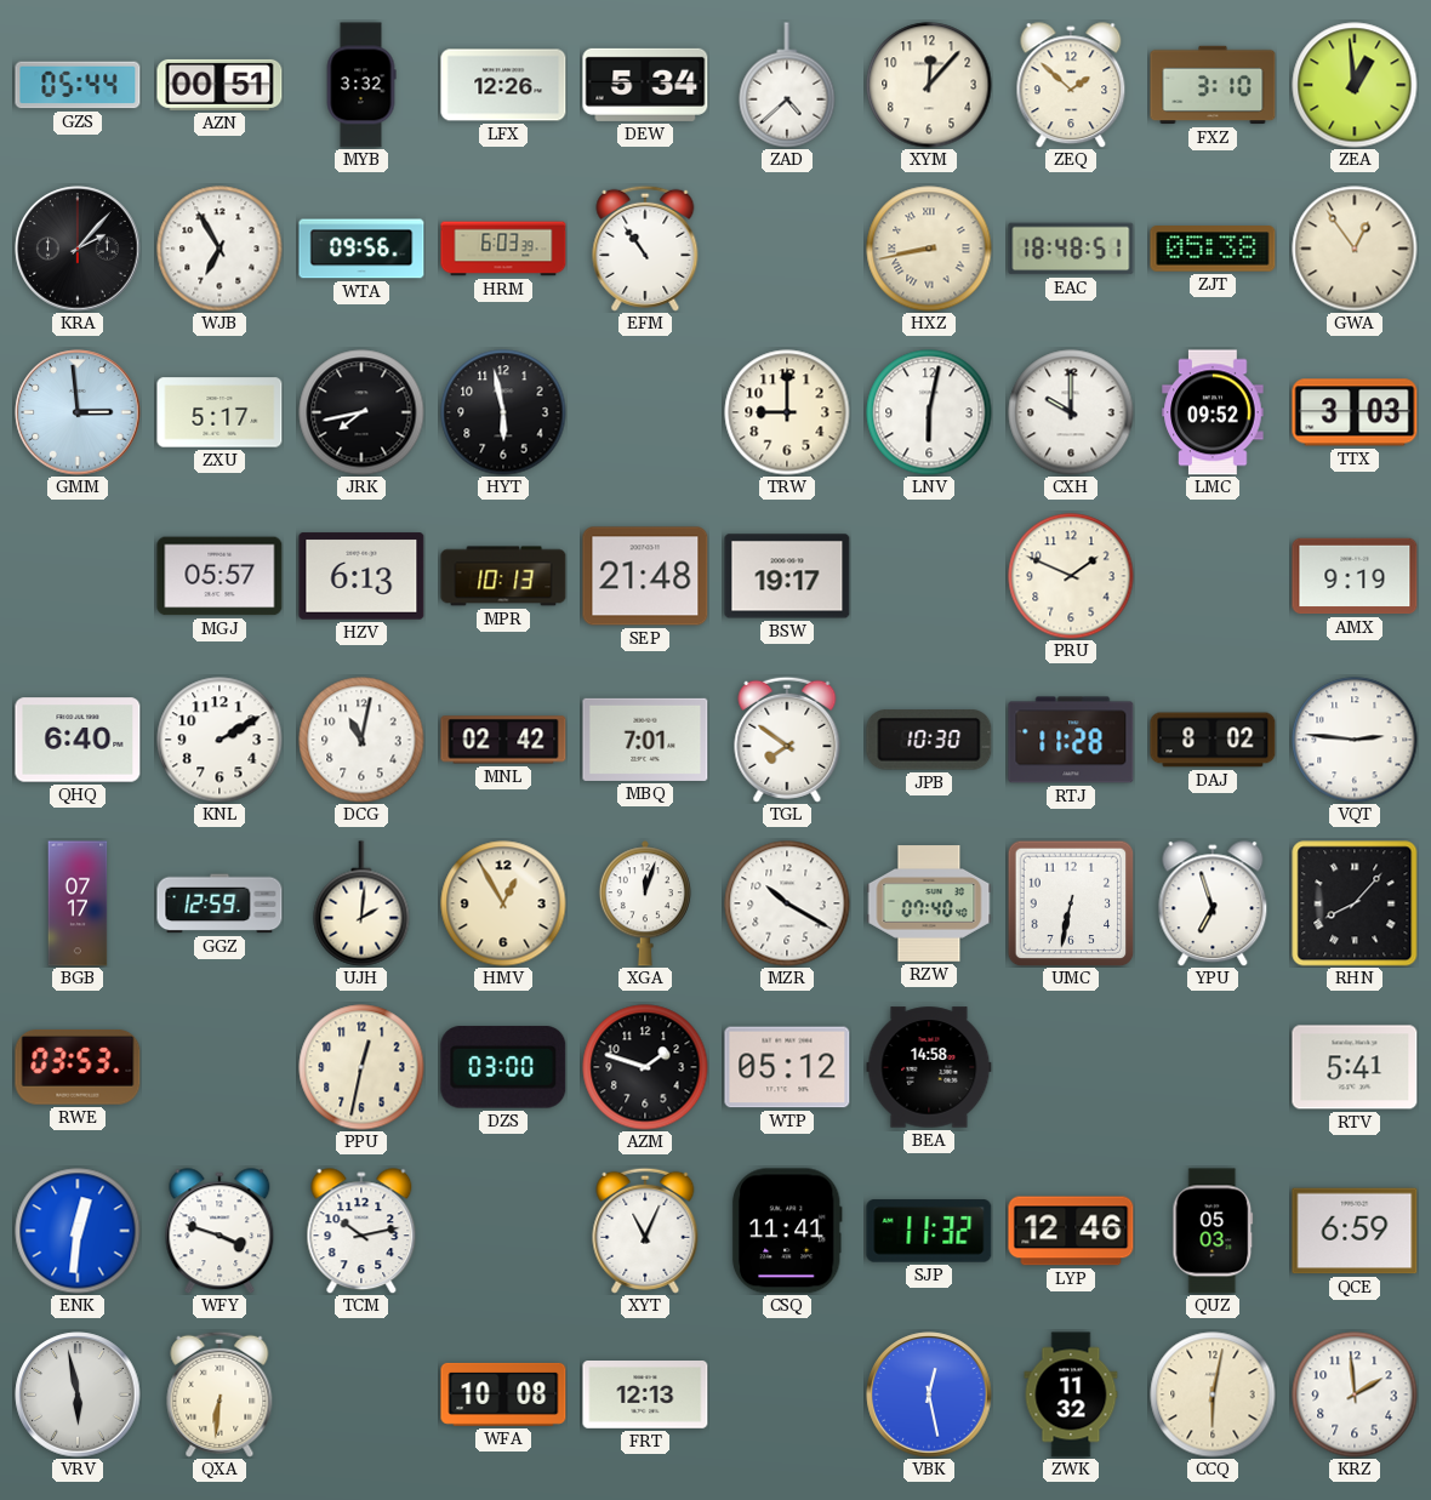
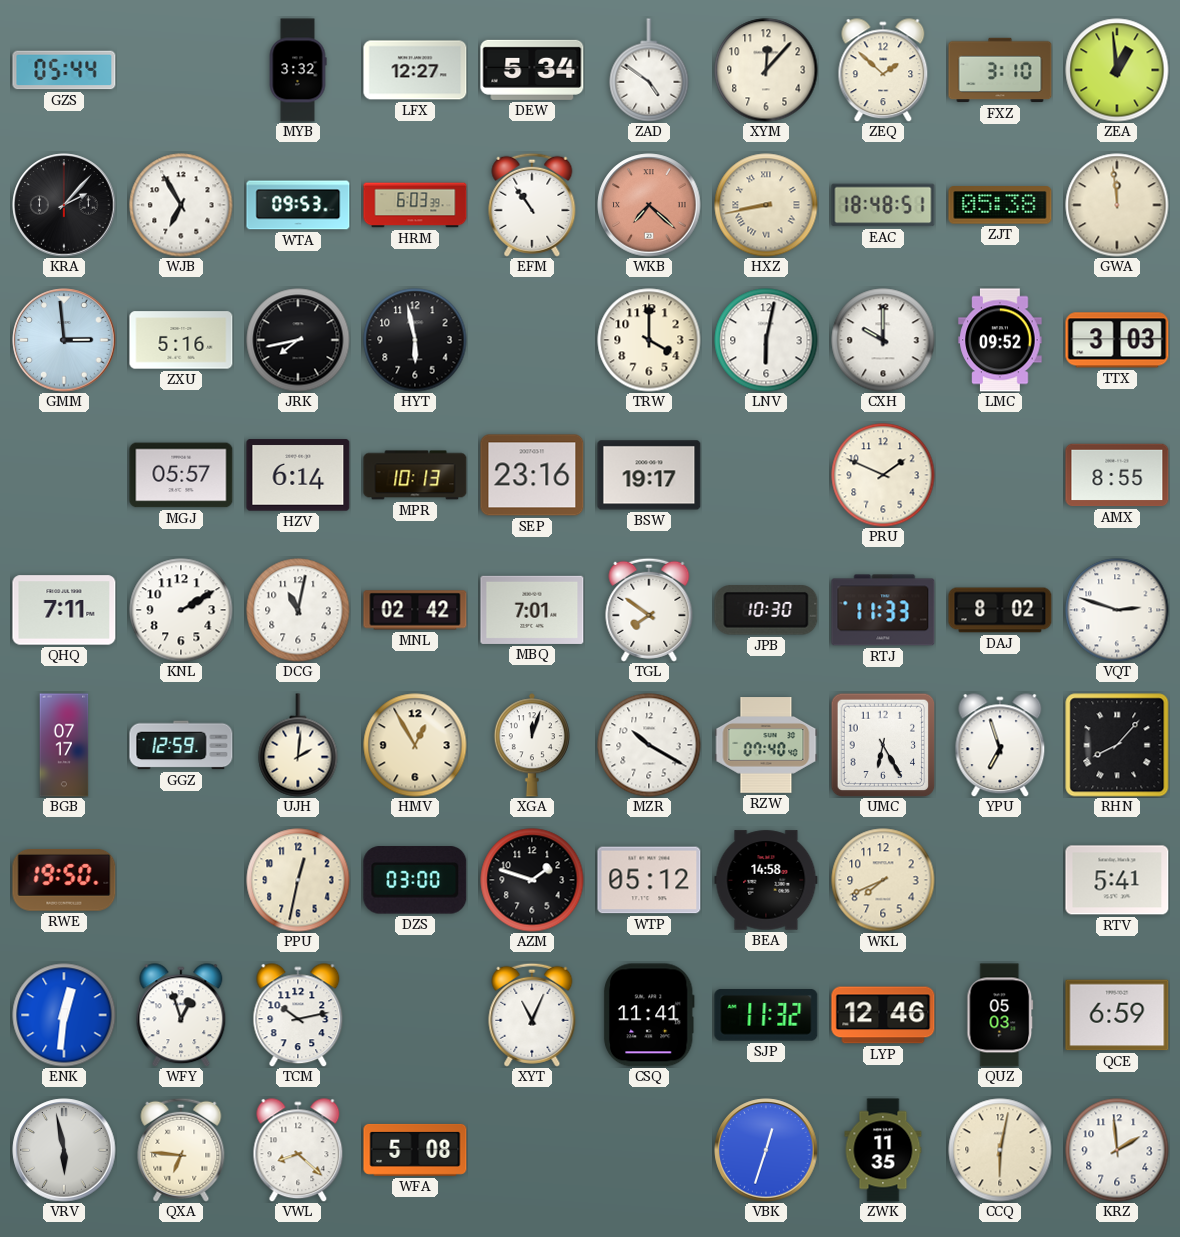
AZN: 00:51 -> none (220, 85)
LFX: 12:26 -> 12:27 (415, 70)
ZAD: 4:38 -> 4:51 (649, 70)
WTA: 09:56 -> 09:53 (298, 205)
WKB: none -> 7:22 (649, 205)
GWA: 12:54 -> 11:59 (1117, 205)
ZXU: 5:17 -> 5:16 (181, 340)
TRW: 9:00 -> 4:00 (649, 340)
HZV: 6:13 -> 6:14 (298, 475)
SEP: 21:48 -> 23:16 (532, 475)
AMX: 9:19 -> 8:55 (1117, 475)
QHQ: 6:40 -> 7:11 (64, 610)
RTJ: 11:28 -> 11:33 (883, 610)
VQT: 2:46 -> 2:48 (1117, 610)
UMC: 6:32 -> 6:25 (883, 745)
RWE: 03:53 -> 19:50 (64, 881)
WKL: none -> 7:41 (883, 880)
WFY: 3:48 -> 12:57 (181, 1015)
QXA: 6:31 -> 6:46 (181, 1150)
VWL: none -> 8:22 (298, 1150)
WFA: 10:08 -> 5:08 (415, 1150)
FRT: 12:13 -> none (645, 1396)
VBK: 12:28 -> 12:33 (766, 1150)
ZWK: 11:32 -> 11:35 (883, 1150)
